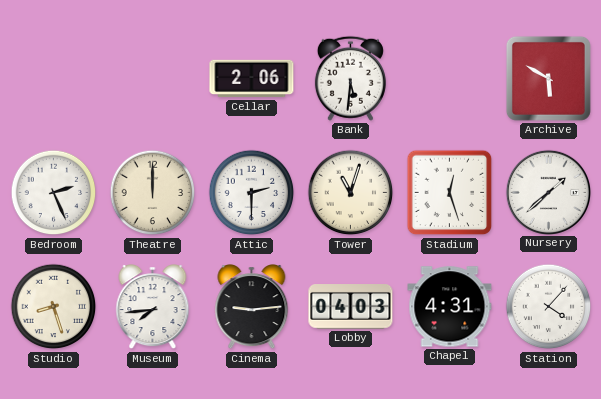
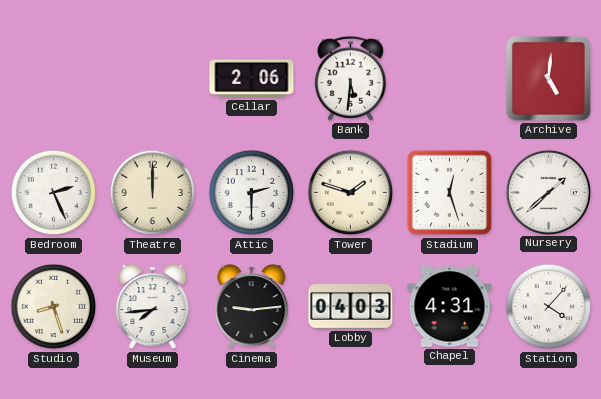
Archive: 5:50 -> 5:01 (548, 78)
Tower: 11:03 -> 1:48 (351, 193)
